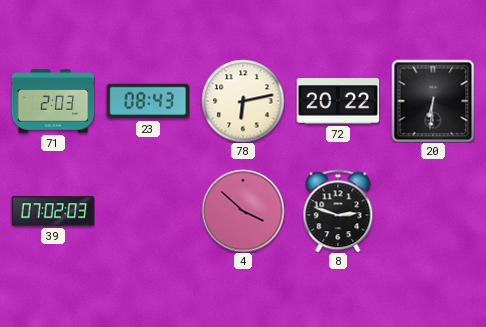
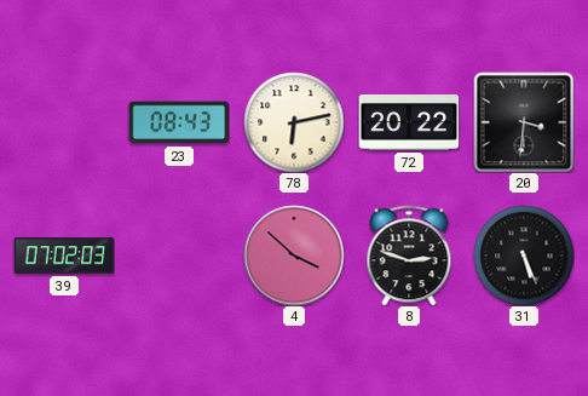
71: 2:03 -> none (53, 101)
20: 6:31 -> 3:31 (524, 122)
31: none -> 5:26 (524, 256)
